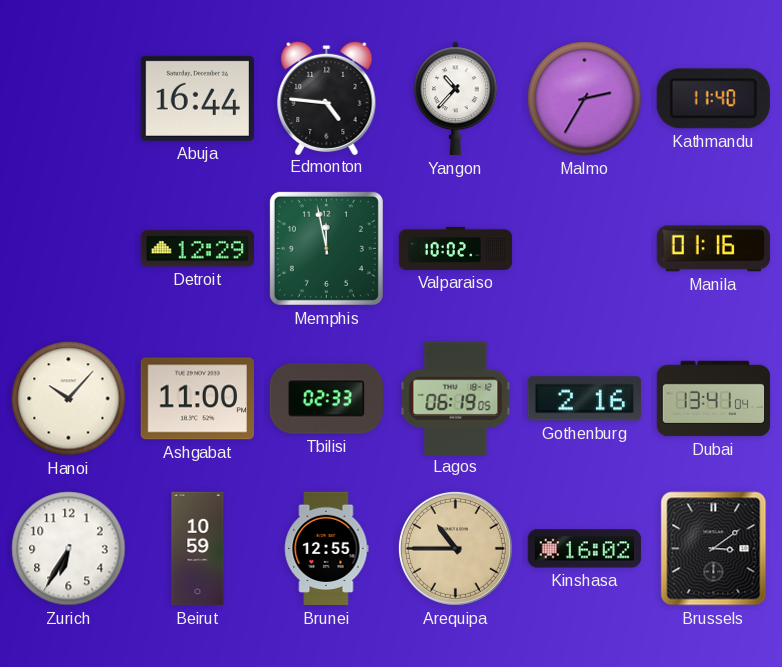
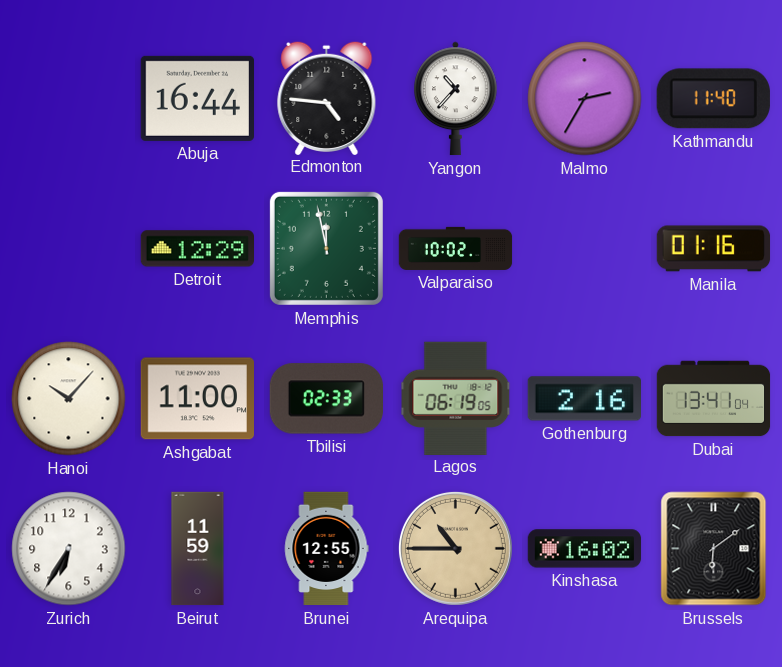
Beirut: 10:59 -> 11:59 (198, 549)
Brussels: 3:09 -> 6:09 (714, 549)
